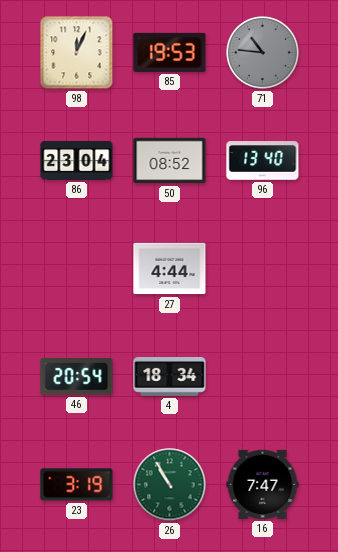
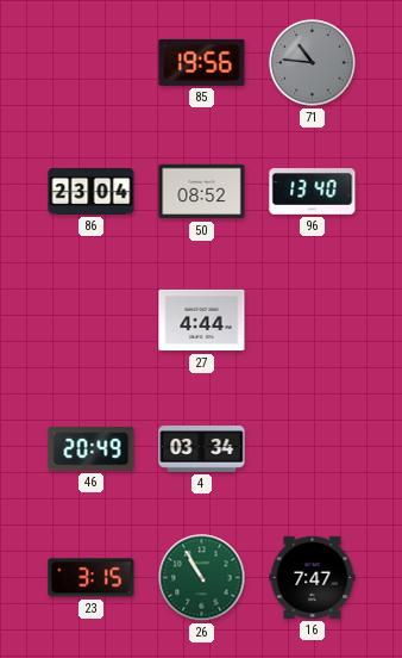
98: 12:04 -> none (77, 53)
85: 19:53 -> 19:56 (202, 62)
46: 20:54 -> 20:49 (92, 449)
4: 18:34 -> 03:34 (202, 449)
23: 3:19 -> 3:15 (92, 578)
